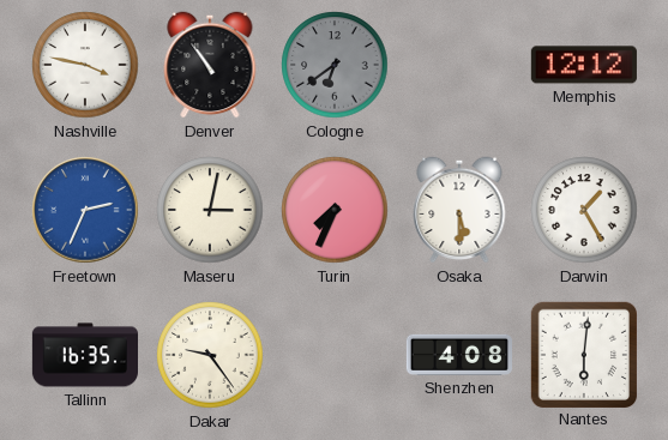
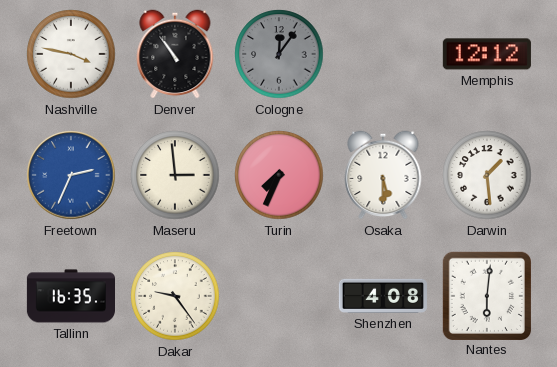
Cologne: 6:39 -> 12:06 (279, 54)
Maseru: 3:02 -> 2:59 (175, 175)
Darwin: 1:25 -> 1:29 (487, 175)
